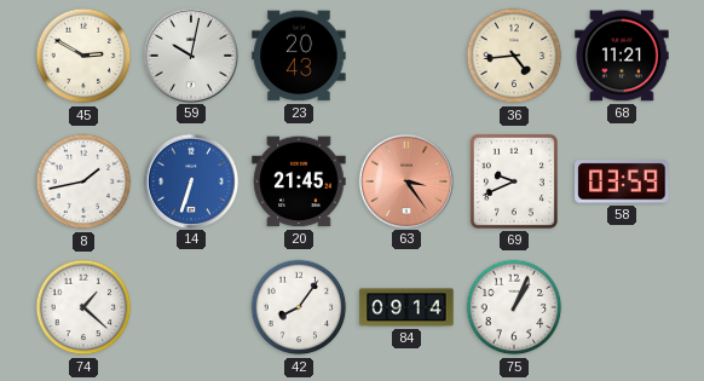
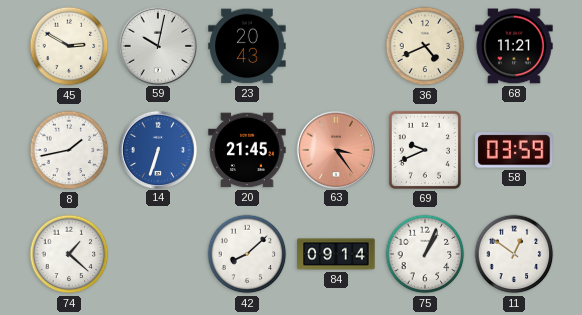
36: 4:44 -> 4:41 (425, 46)
42: 8:06 -> 8:08 (247, 254)
11: none -> 12:51 (514, 254)
